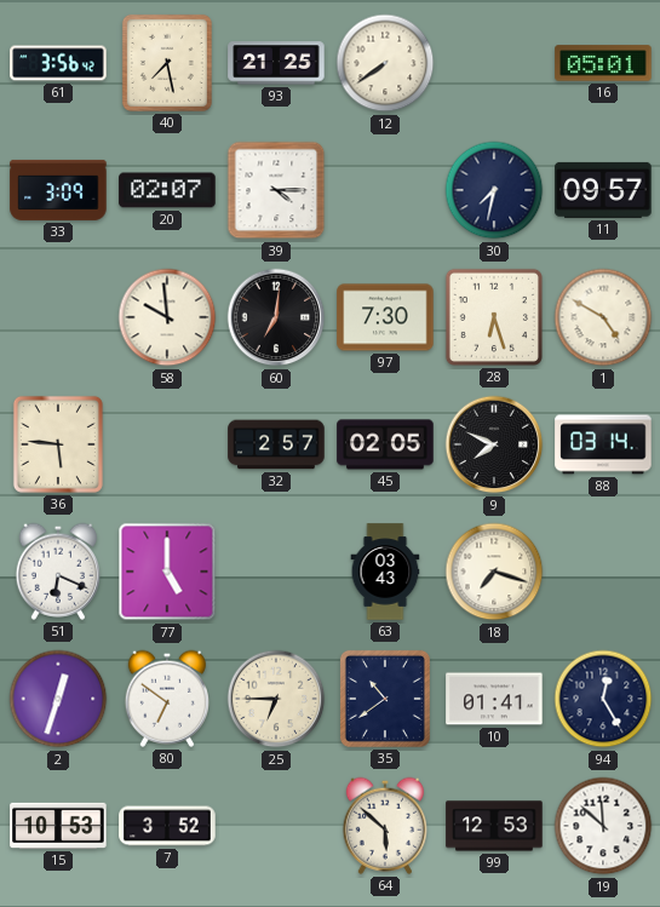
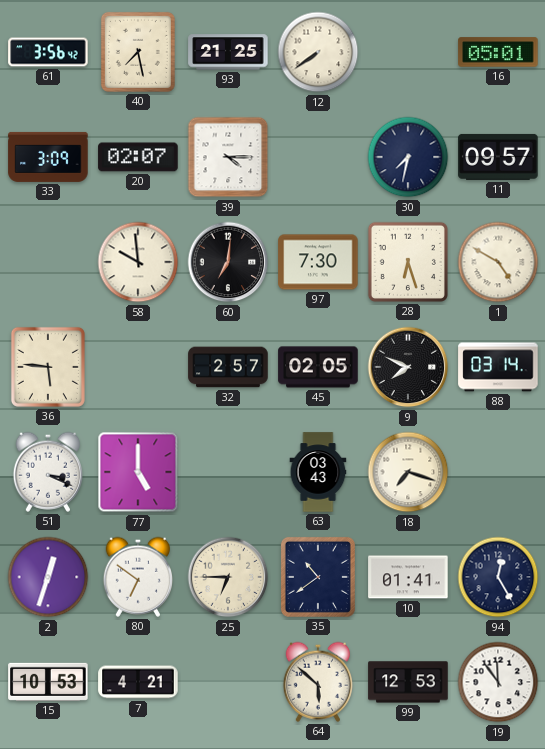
51: 6:19 -> 3:19 (47, 472)
7: 3:52 -> 4:21 (138, 682)
19: 11:52 -> 11:54 (498, 682)
